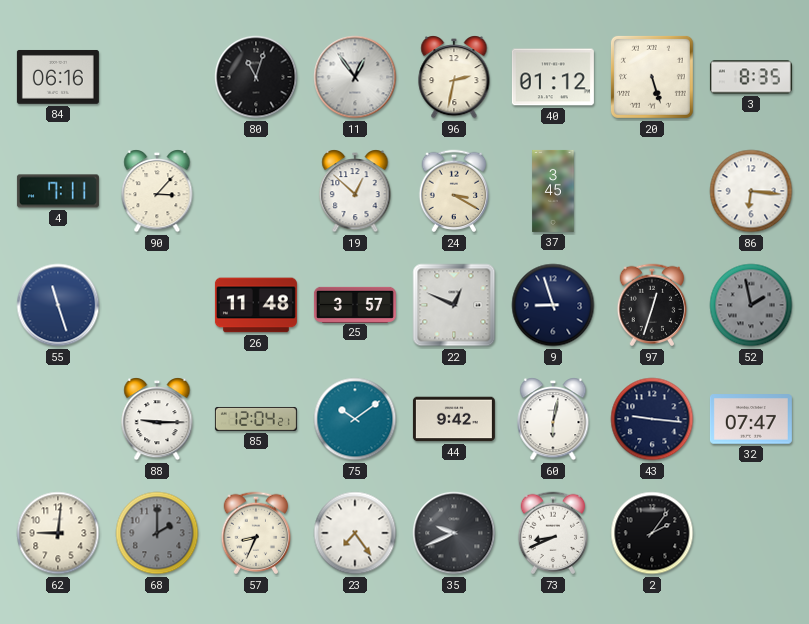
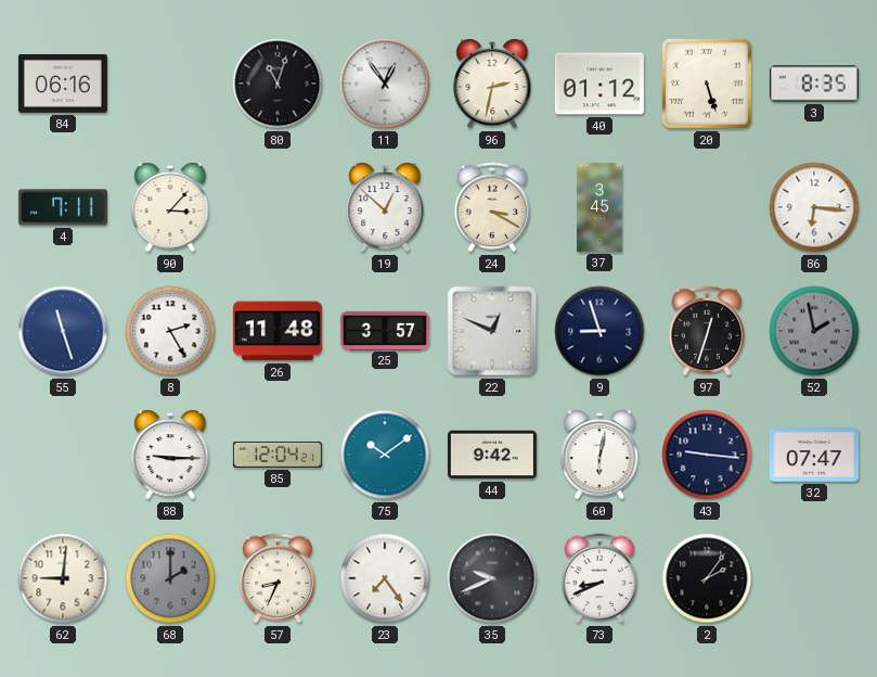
8: none -> 2:25 (170, 331)
